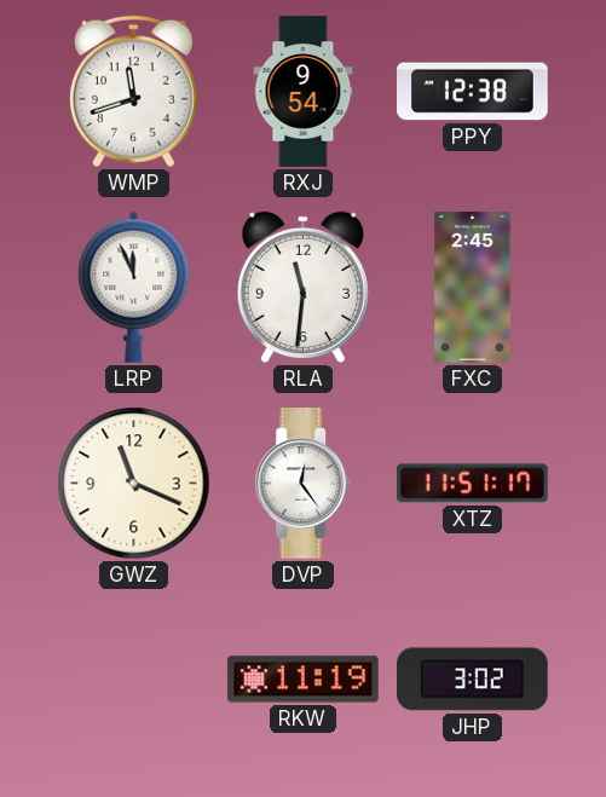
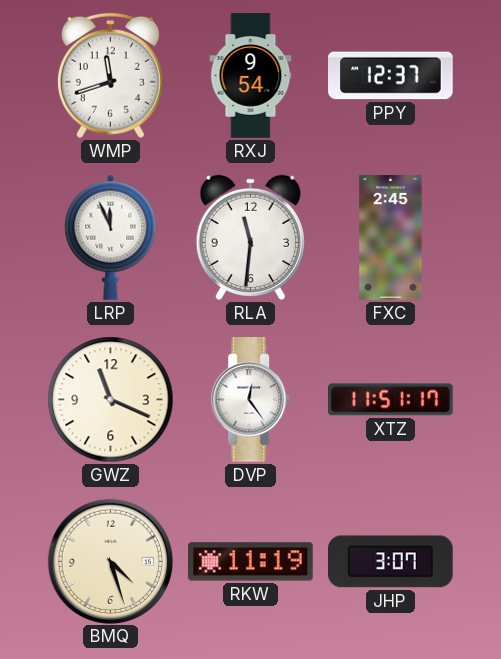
PPY: 12:38 -> 12:37 (391, 76)
BMQ: none -> 4:27 (110, 561)
JHP: 3:02 -> 3:07 (391, 562)
